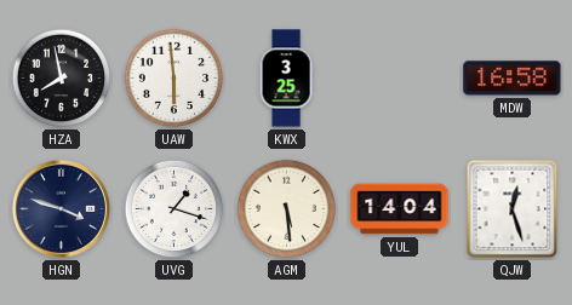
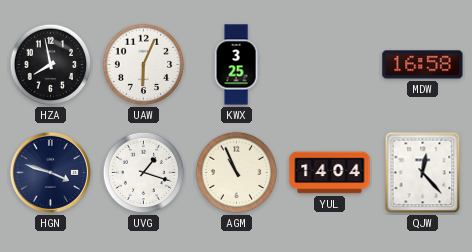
UAW: 5:59 -> 6:04 (144, 65)
AGM: 5:29 -> 10:56 (237, 173)
QJW: 12:27 -> 12:23 (423, 173)
